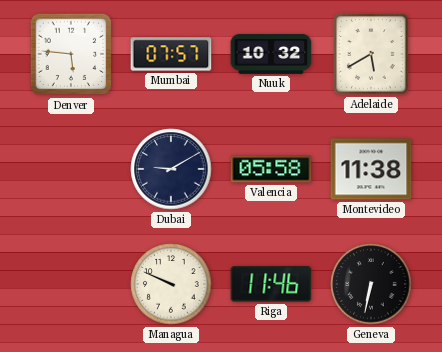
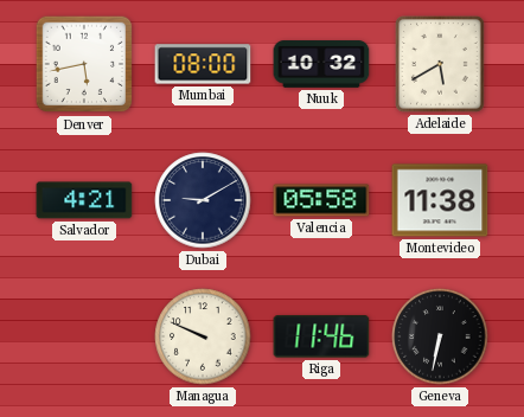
Denver: 5:46 -> 5:43 (84, 64)
Mumbai: 07:57 -> 08:00 (203, 64)
Salvador: none -> 4:21 (84, 200)
